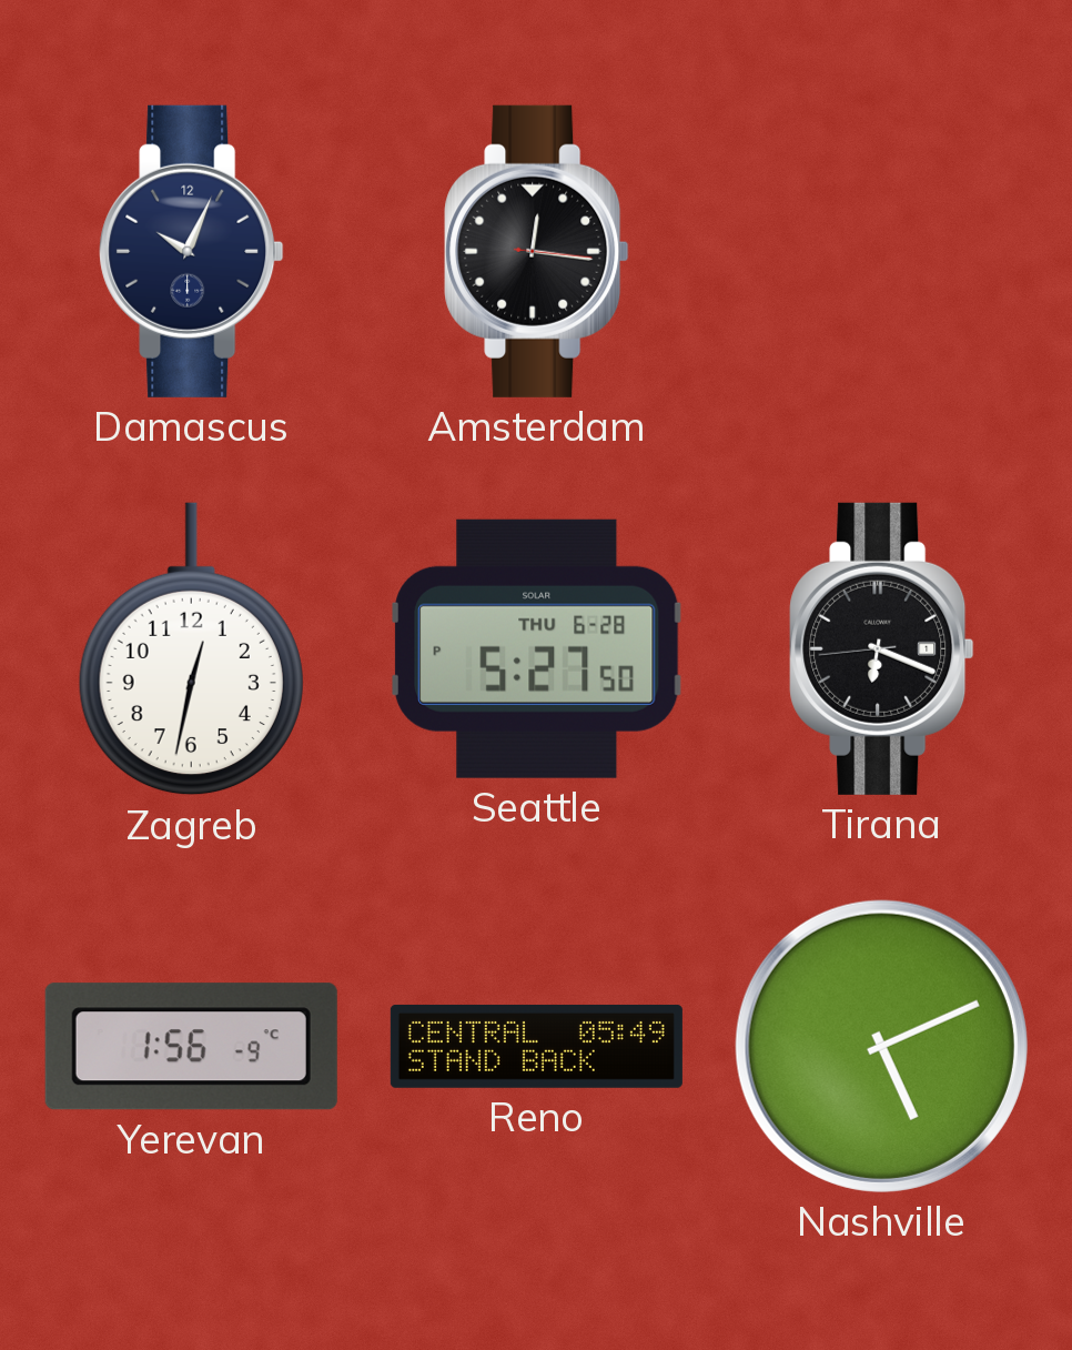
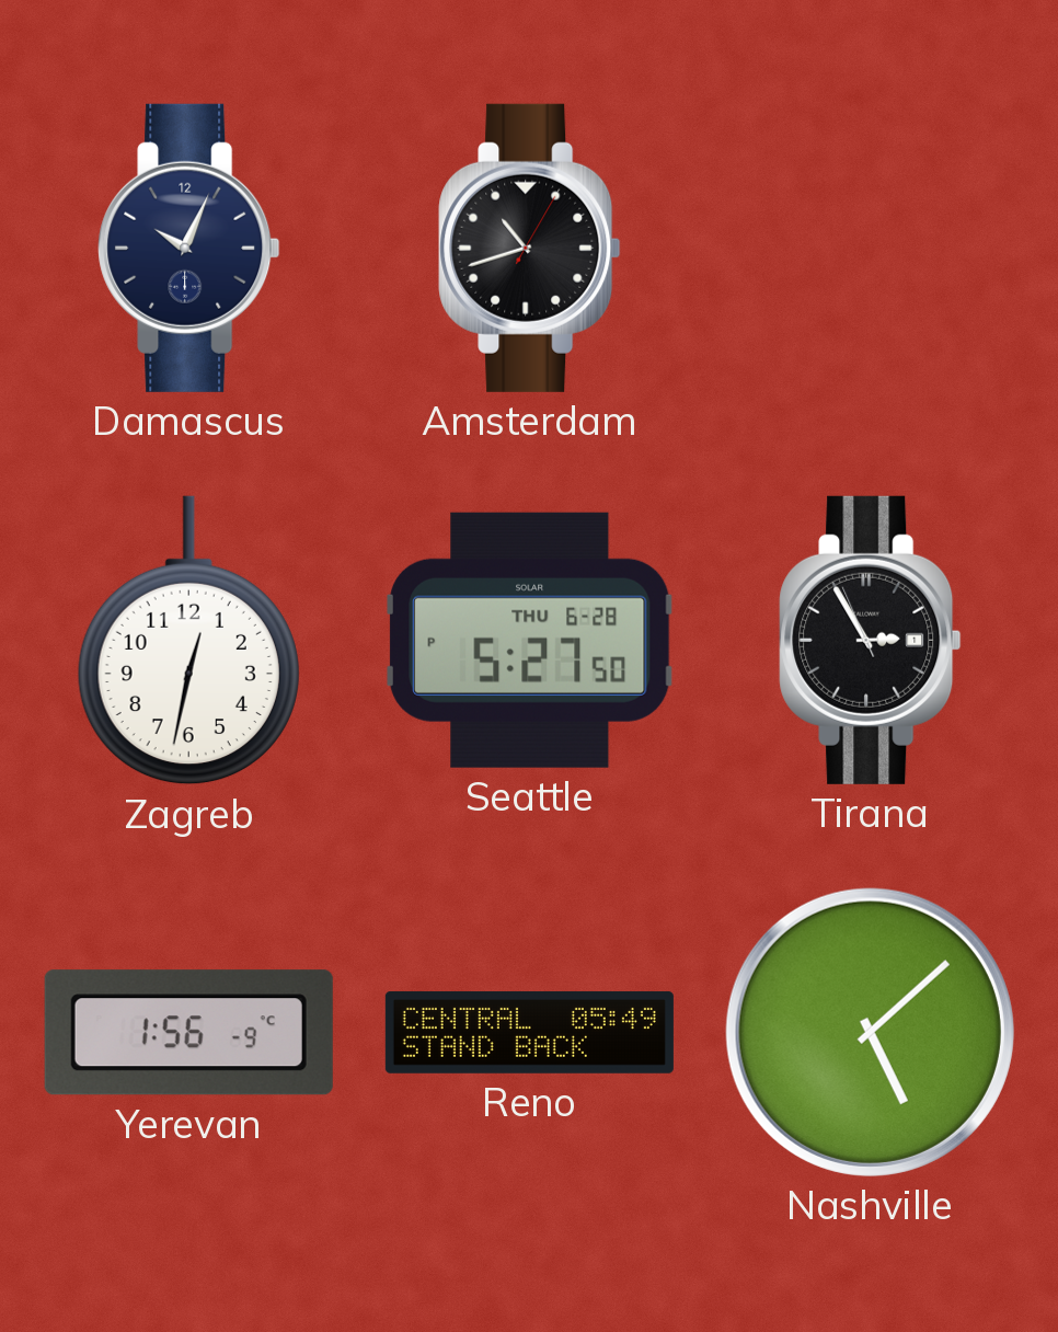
Amsterdam: 12:16 -> 10:42 (530, 248)
Tirana: 6:18 -> 2:54 (871, 640)
Nashville: 5:11 -> 5:08 (870, 1032)
